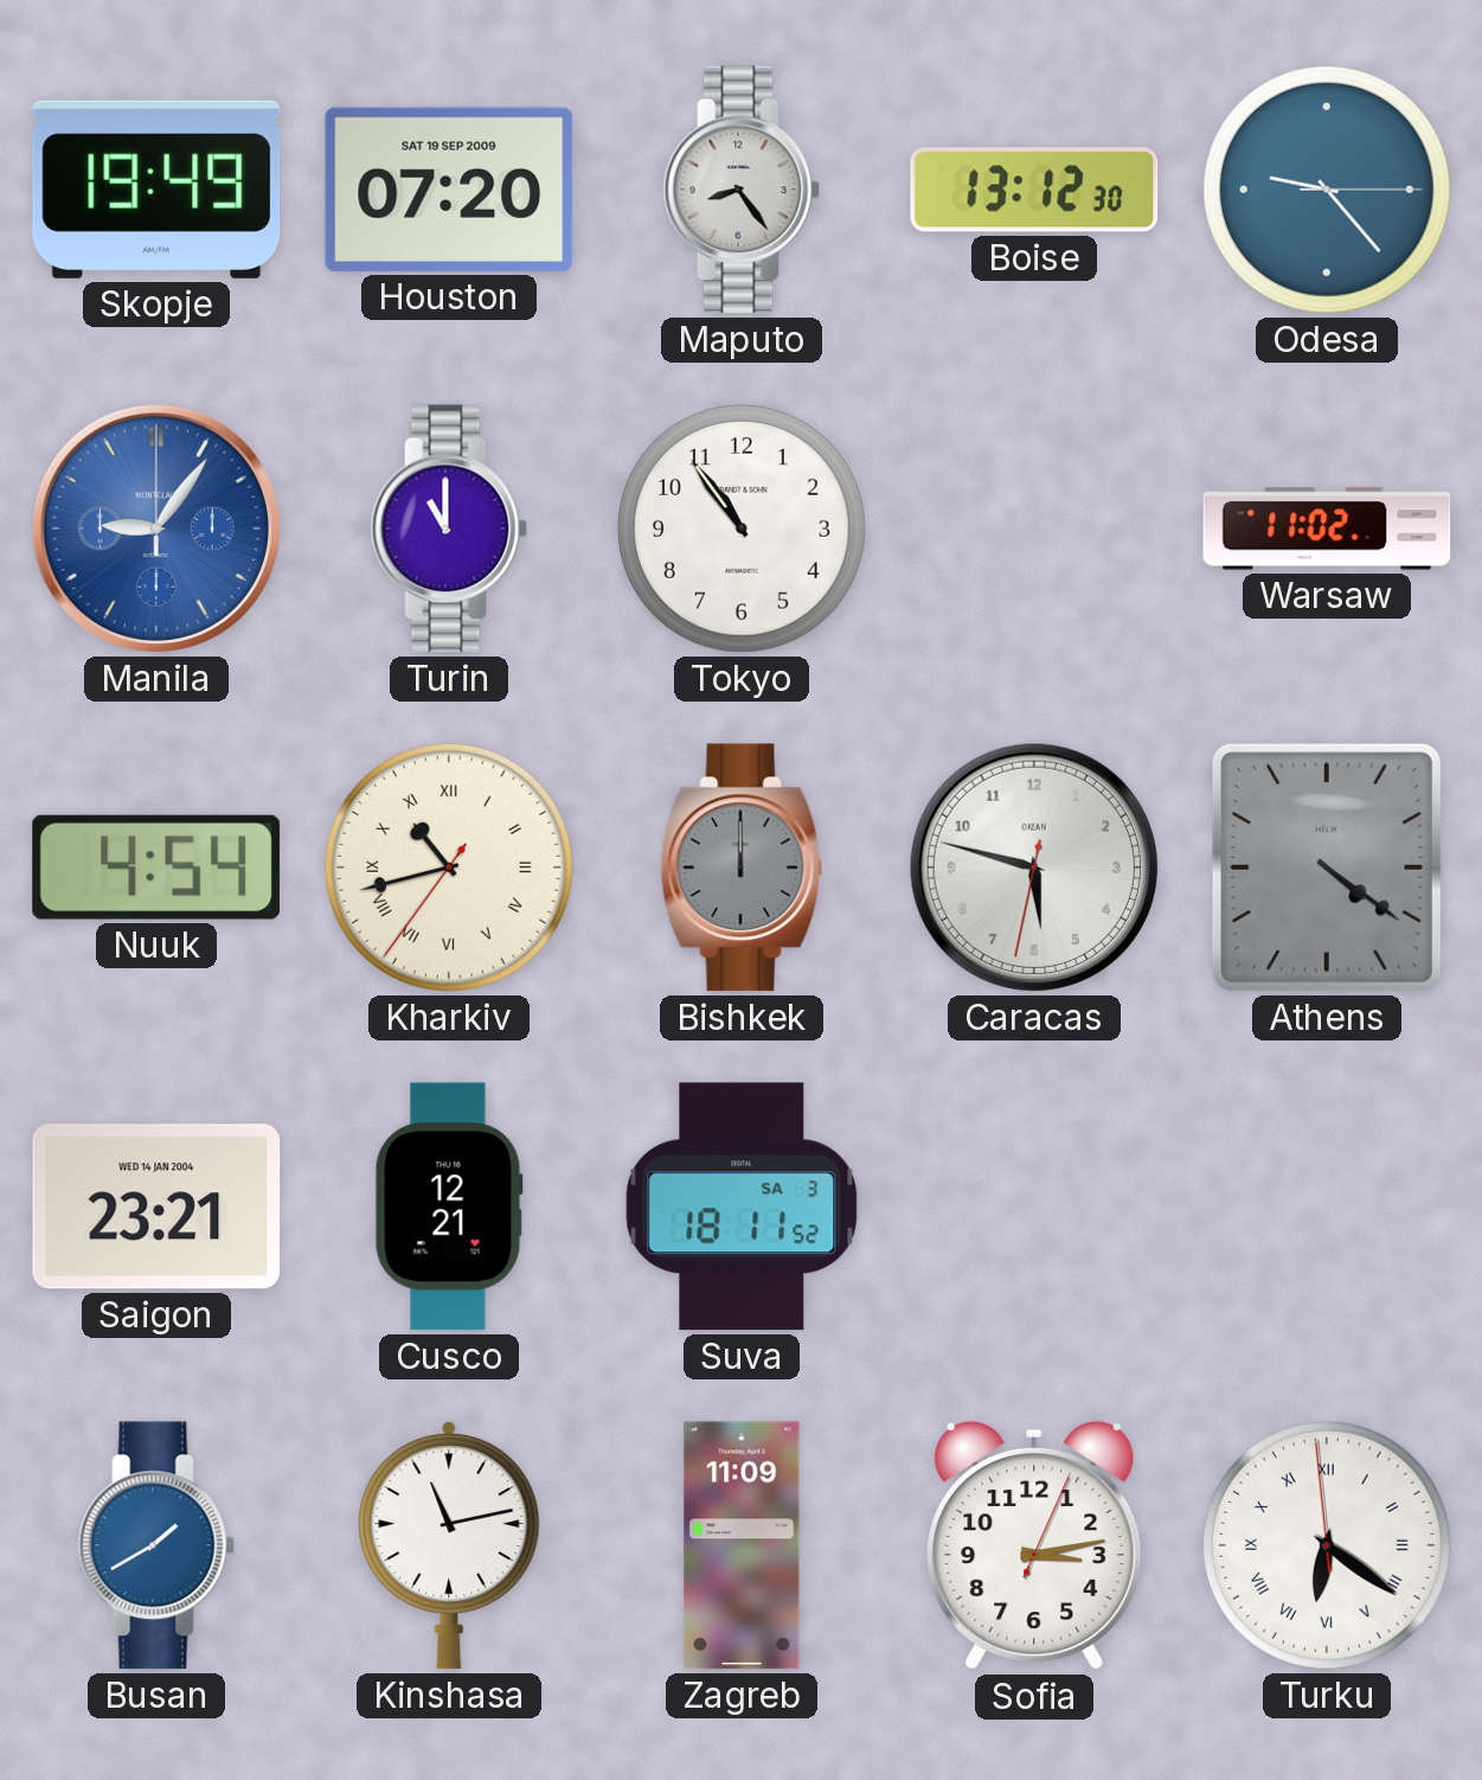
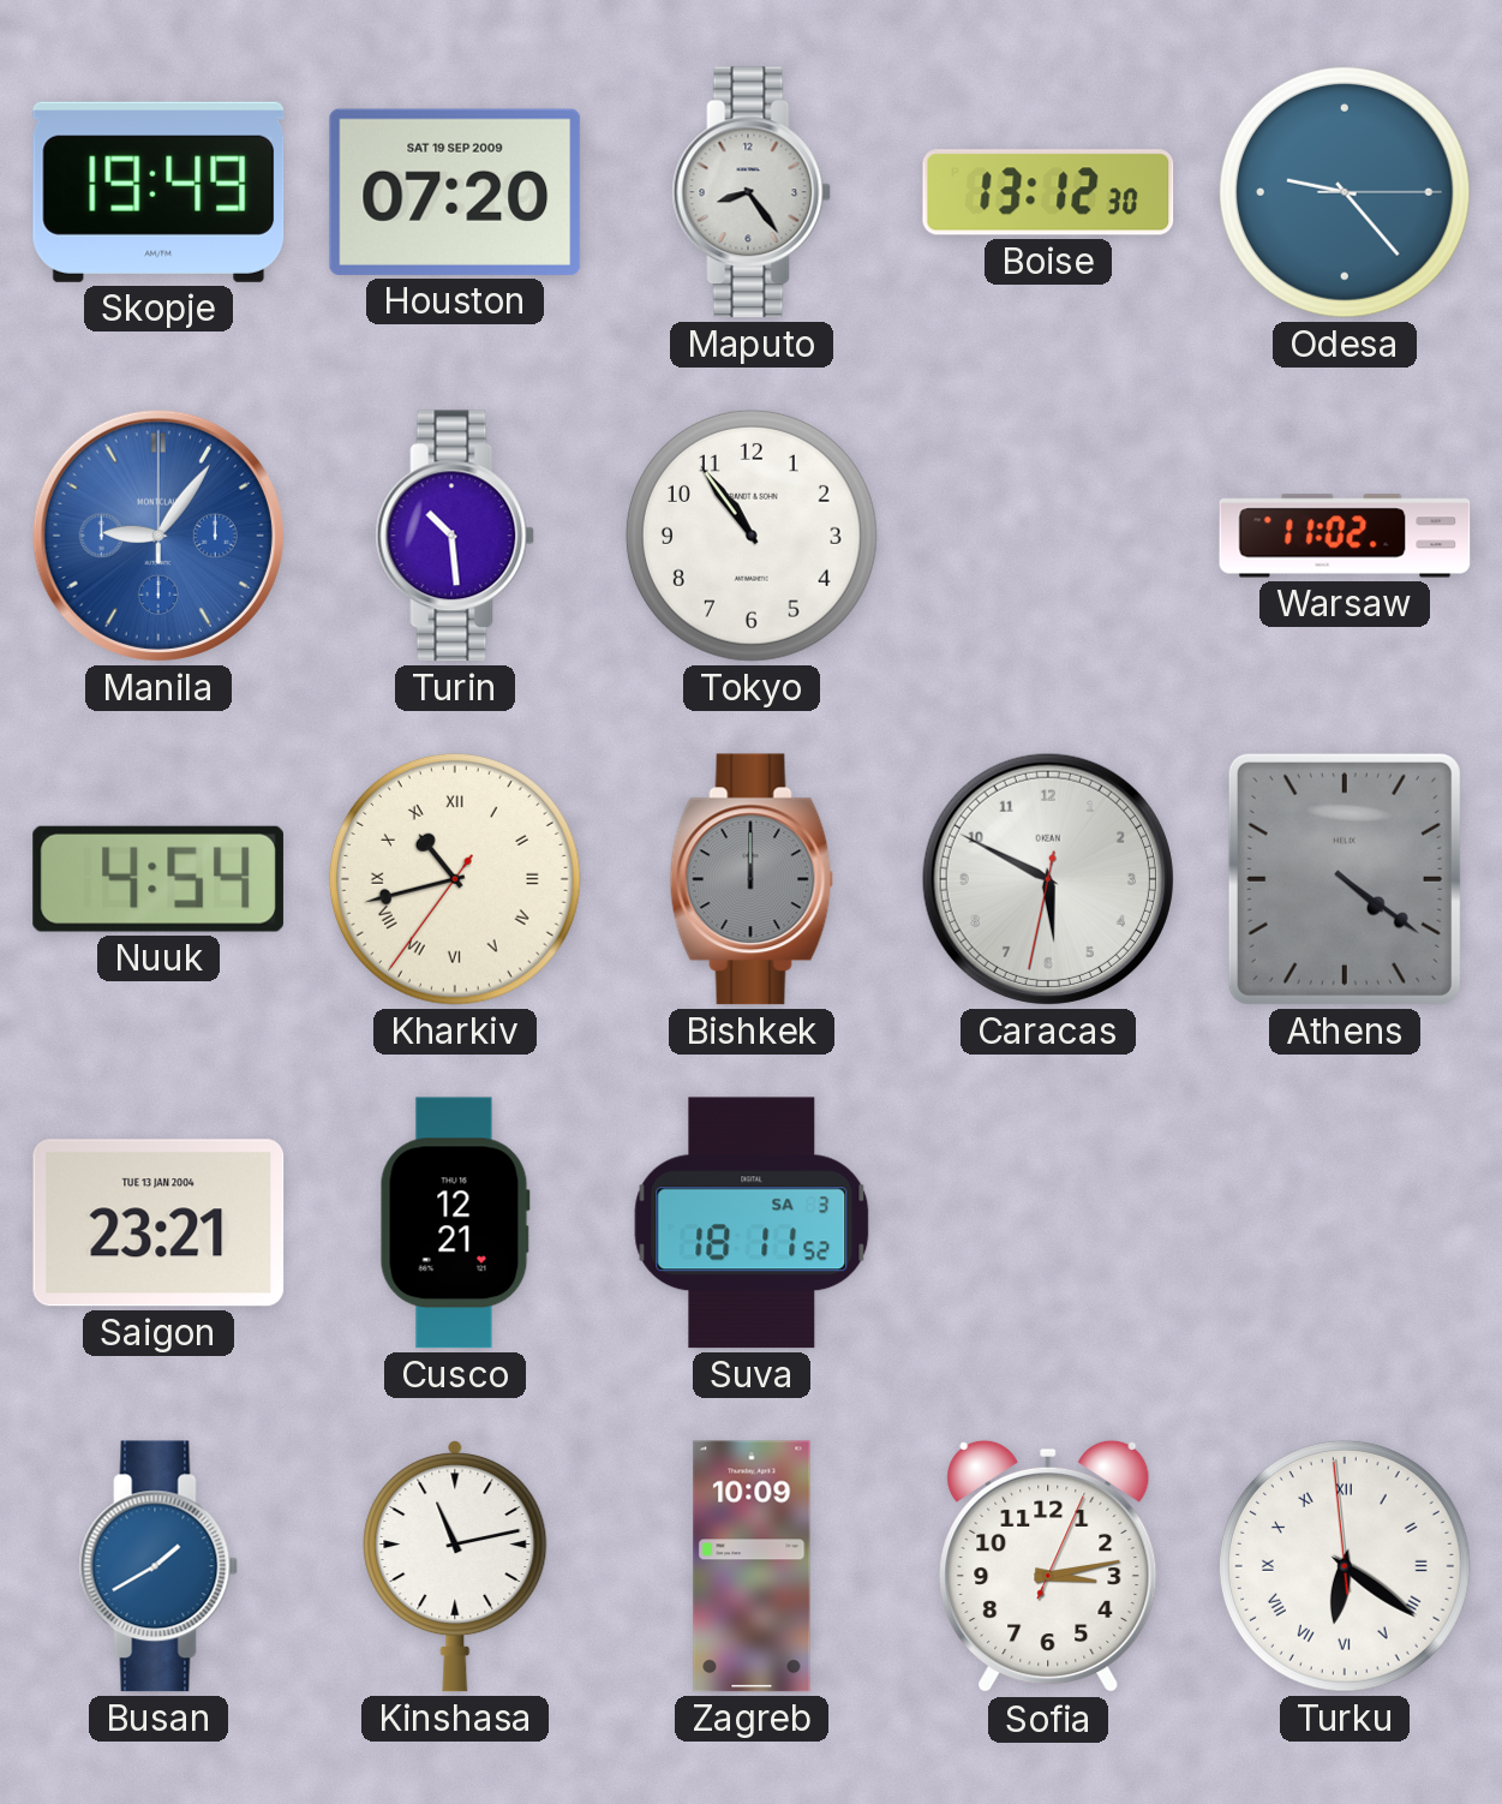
Turin: 11:00 -> 10:29 (455, 536)
Caracas: 5:47 -> 5:49 (1048, 879)
Saigon date: WED 14 JAN 2004 -> TUE 13 JAN 2004 (158, 1223)
Zagreb: 11:09 -> 10:09 (752, 1566)
